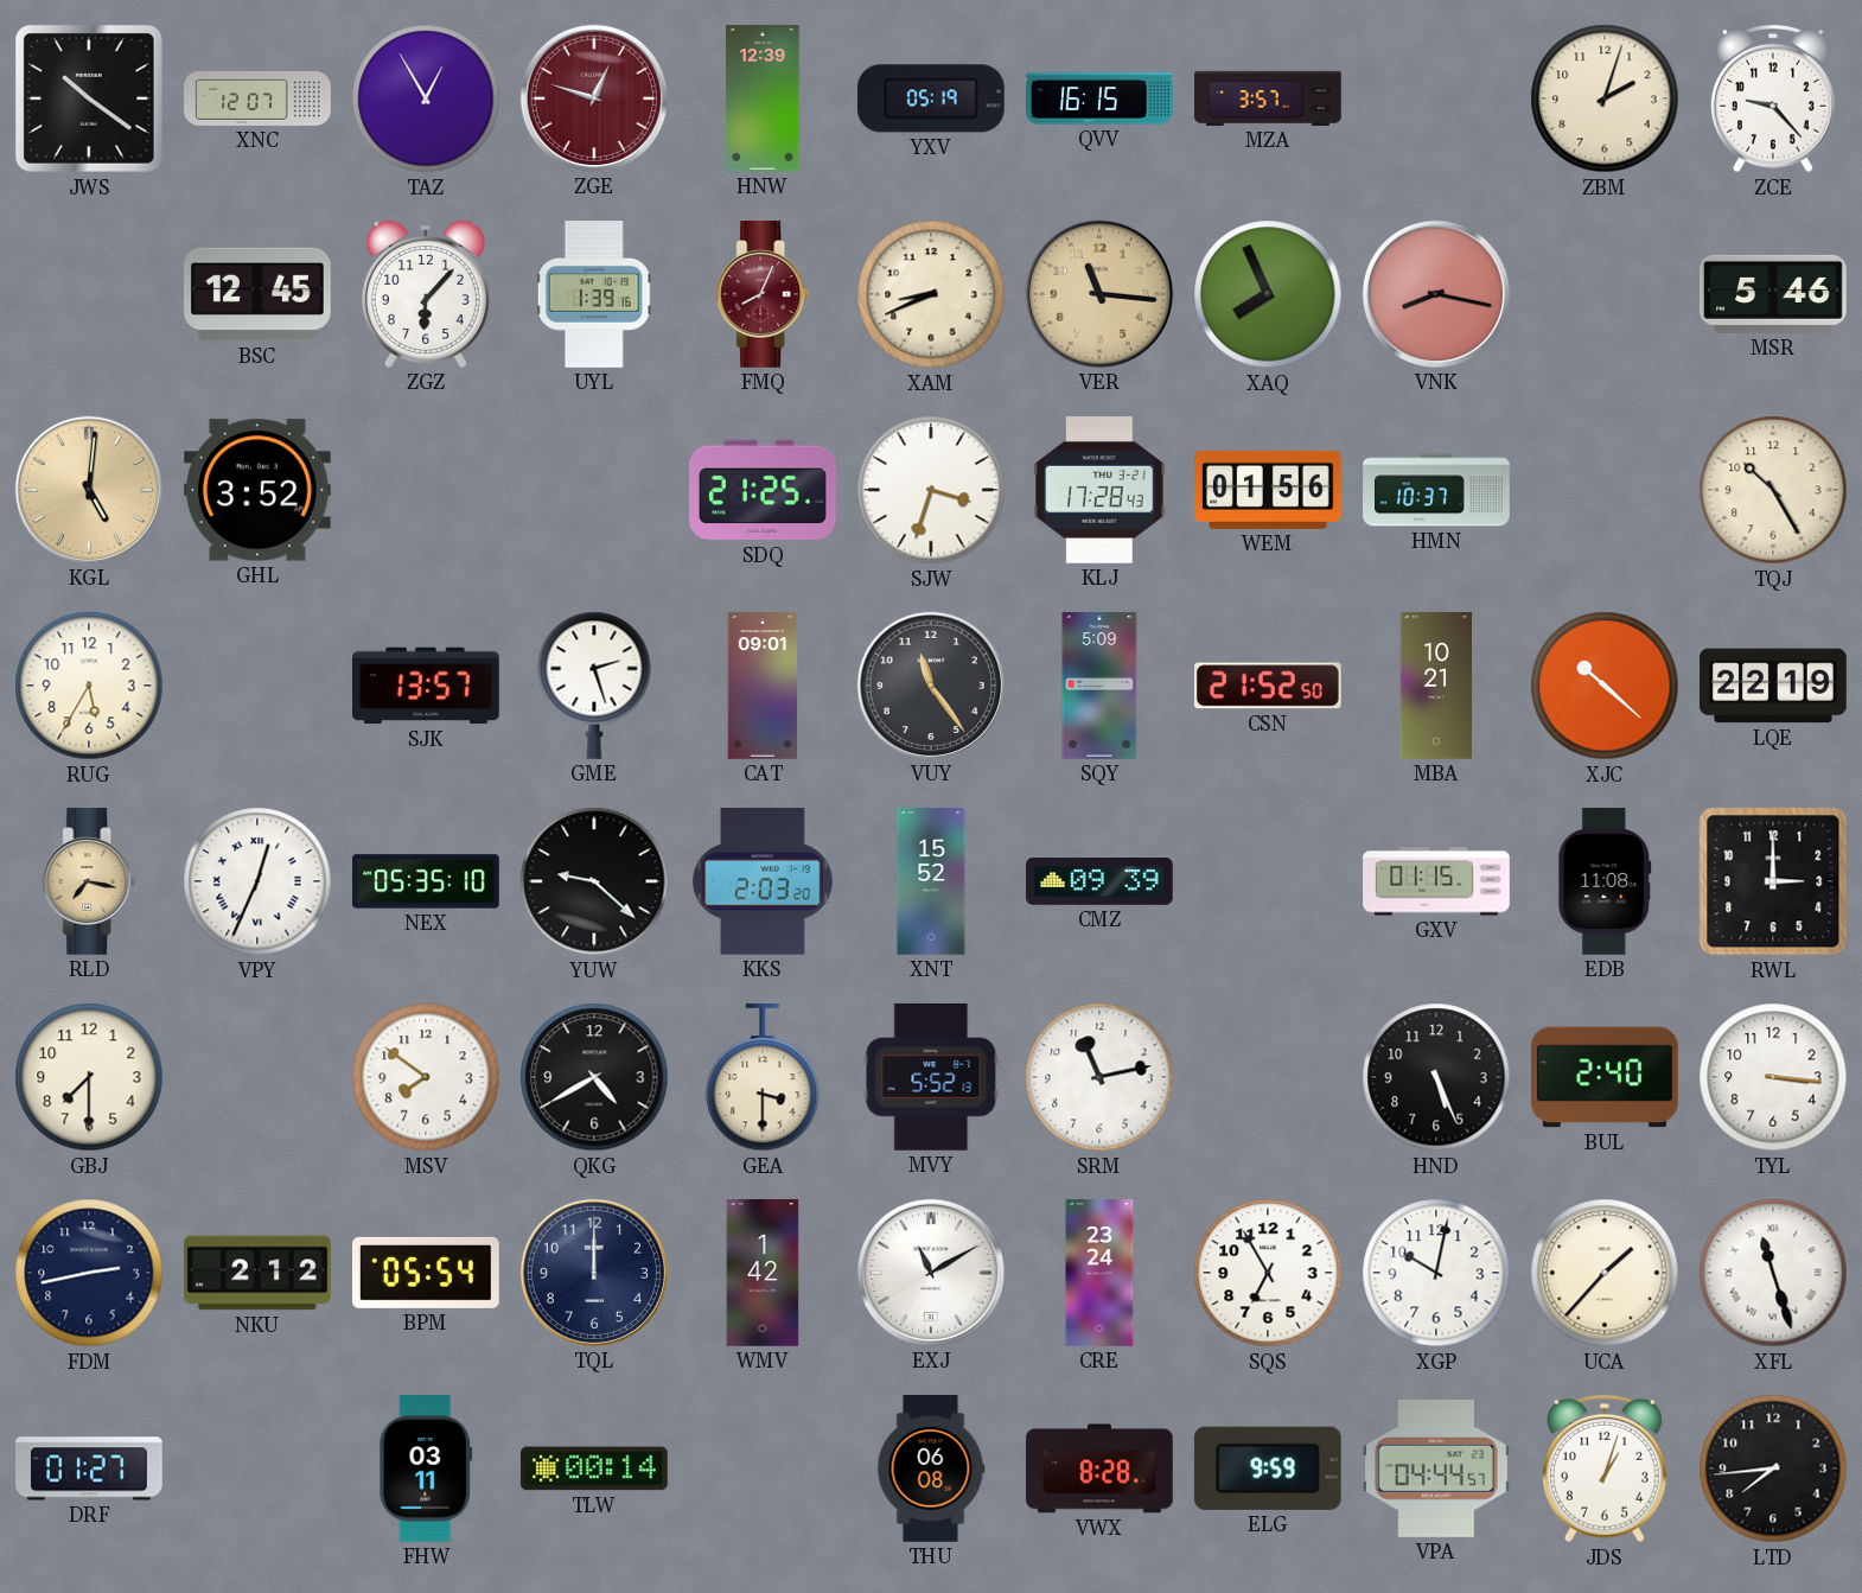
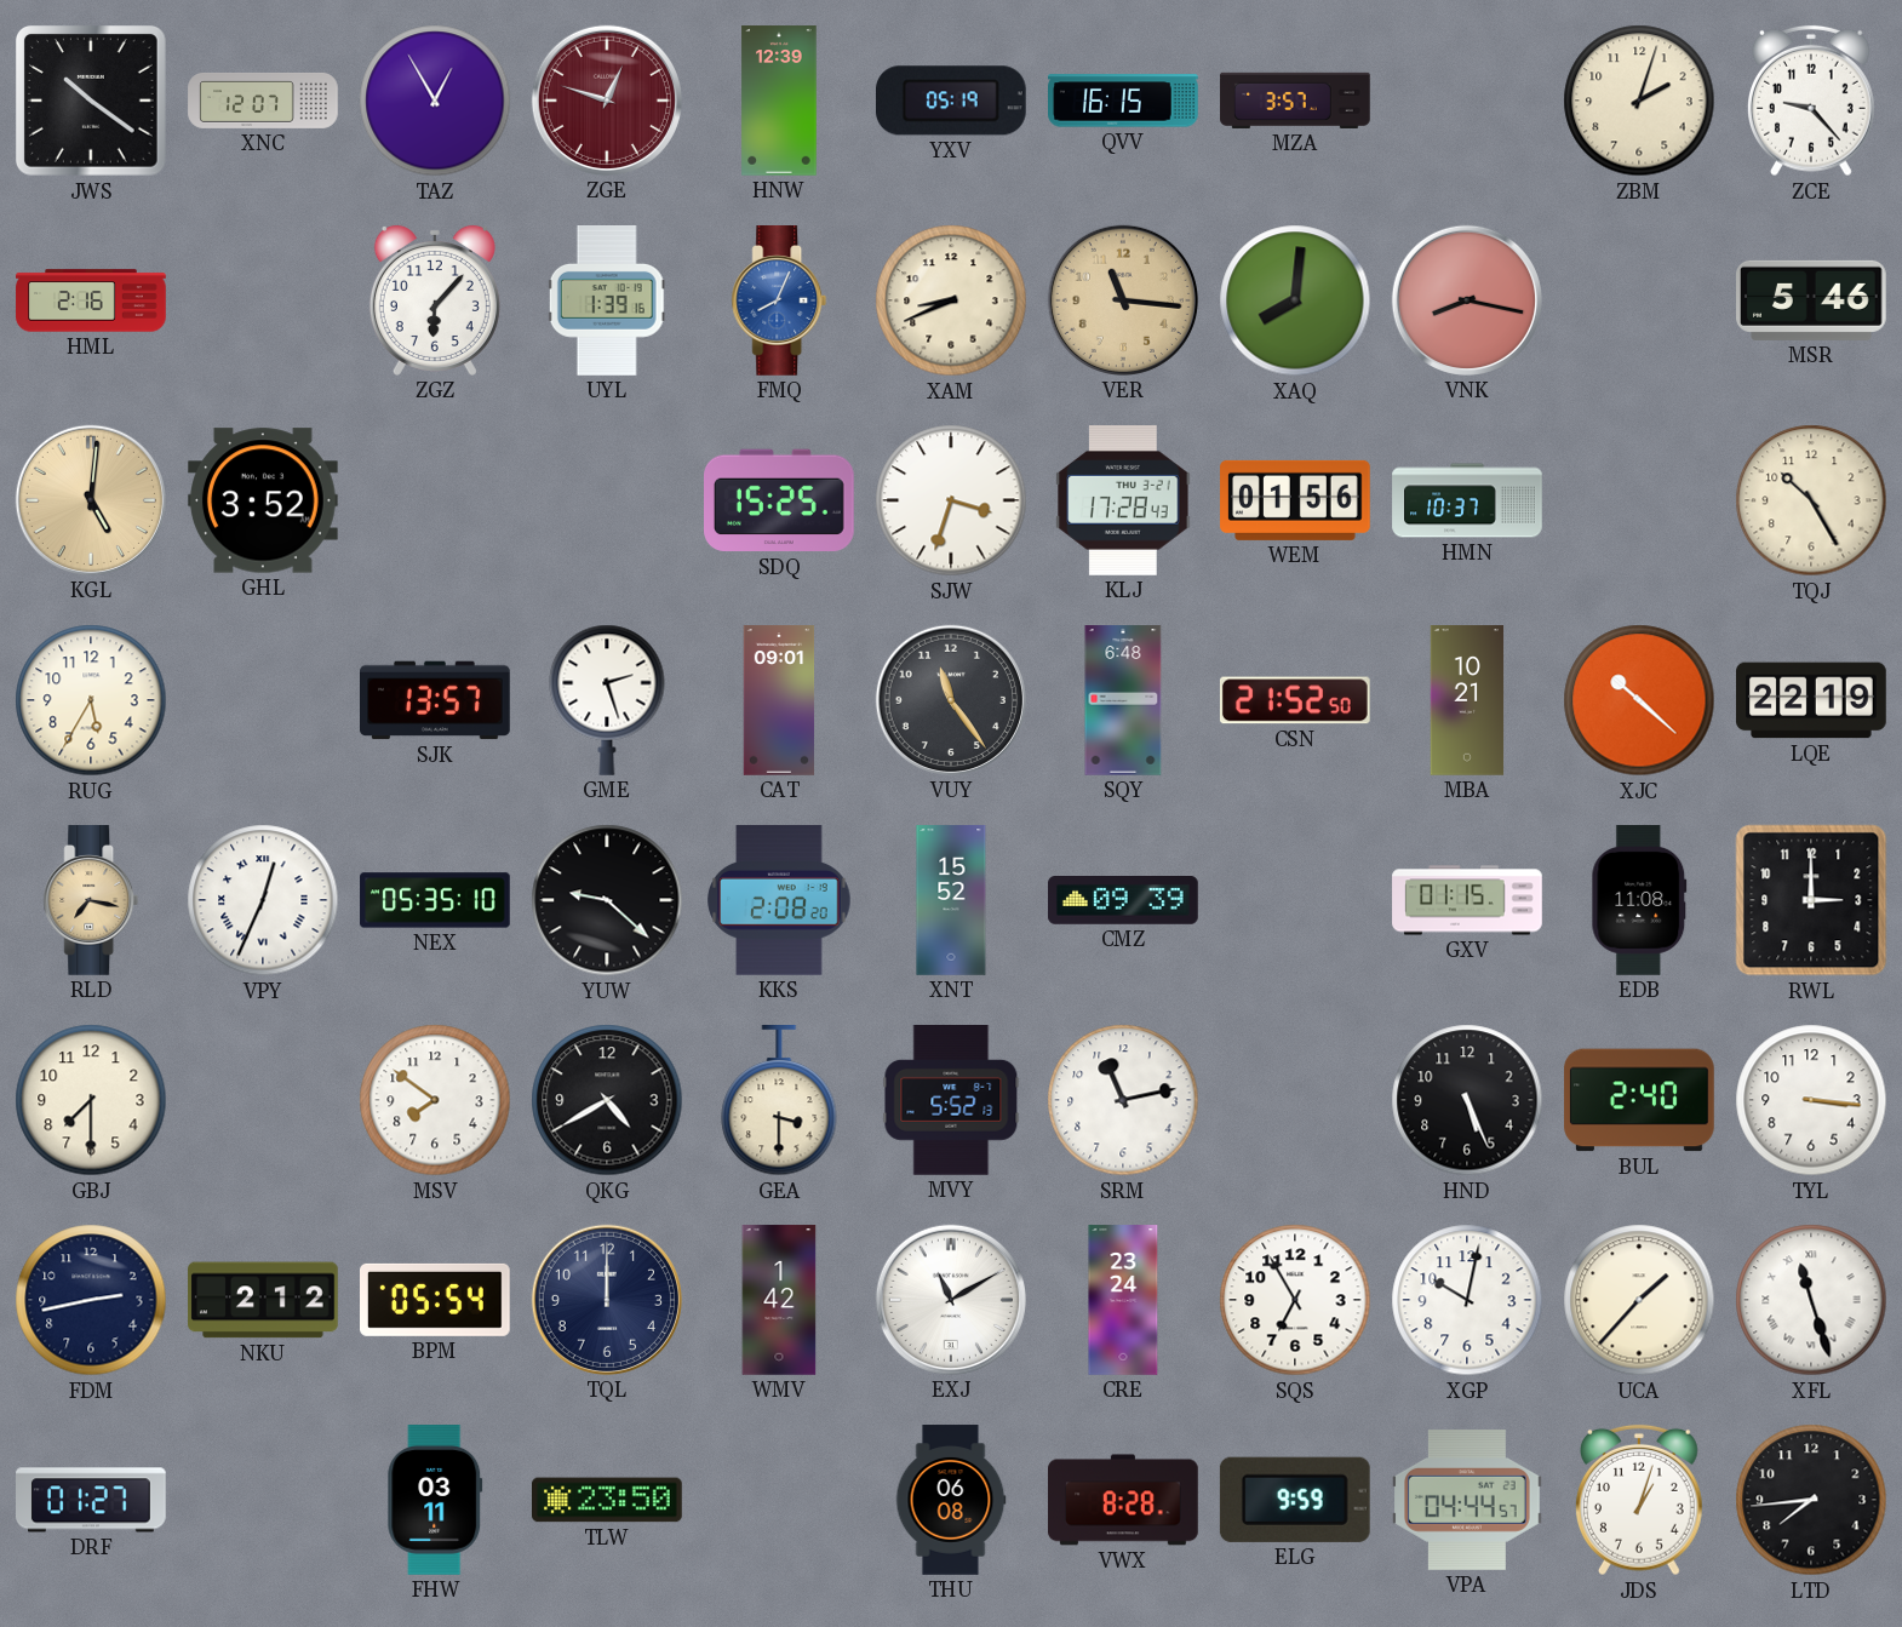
HML: none -> 2:16 (91, 300)
BSC: 12:45 -> none (259, 294)
FMQ dial: burgundy -> blue (779, 302)
XAQ: 7:56 -> 8:01 (1295, 300)
SDQ: 21:25 -> 15:25 (780, 500)
SQY: 5:09 -> 6:48 (1123, 700)
KKS: 2:03 -> 2:08 (779, 901)
TLW: 00:14 -> 23:50 (607, 1500)
